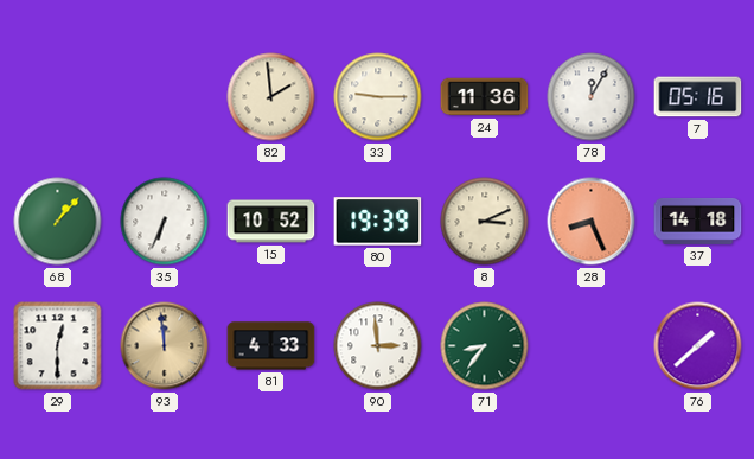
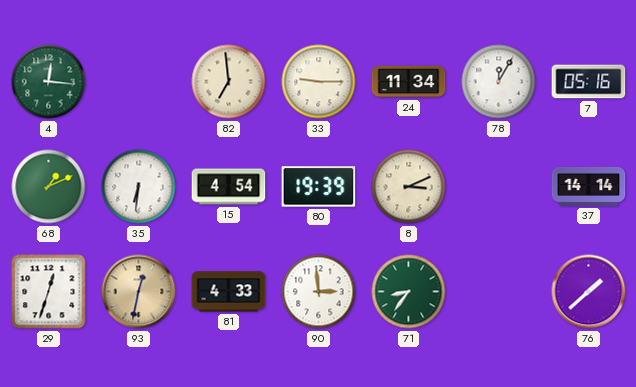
4: none -> 12:16 (49, 82)
82: 1:59 -> 6:59 (229, 82)
24: 11:36 -> 11:34 (409, 82)
68: 1:07 -> 1:11 (49, 187)
35: 6:34 -> 6:31 (139, 187)
15: 10:52 -> 4:54 (229, 187)
28: 8:26 -> none (592, 222)
37: 14:18 -> 14:14 (589, 186)
29: 12:30 -> 12:33 (49, 292)
93: 11:59 -> 12:32 (139, 292)
